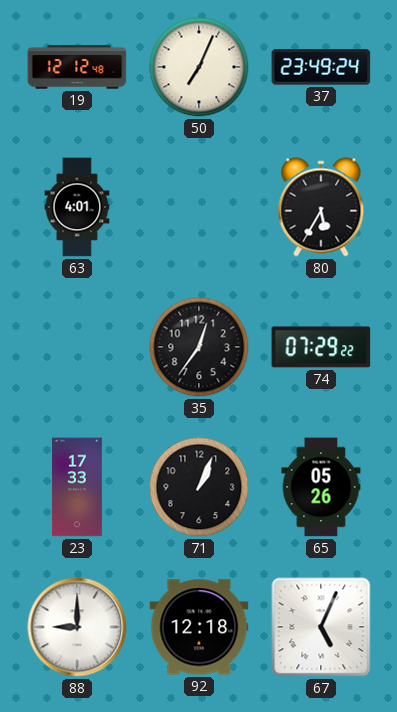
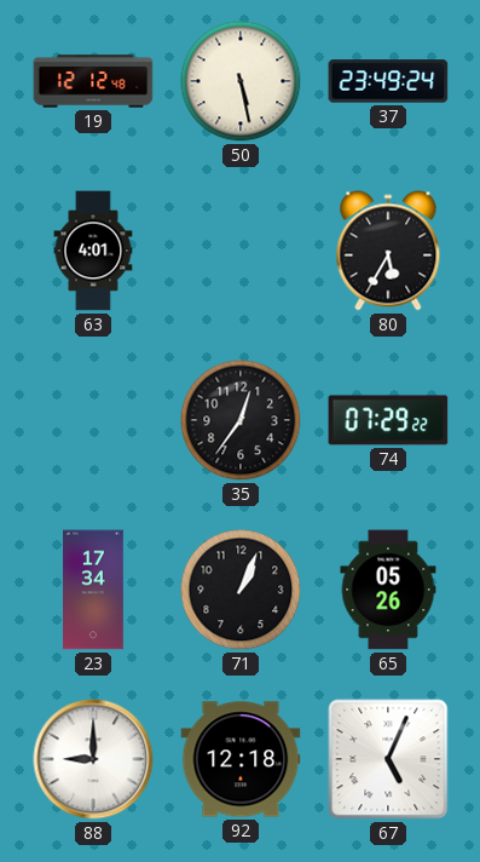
50: 7:04 -> 5:28 (241, 81)
23: 17:33 -> 17:34 (94, 590)
